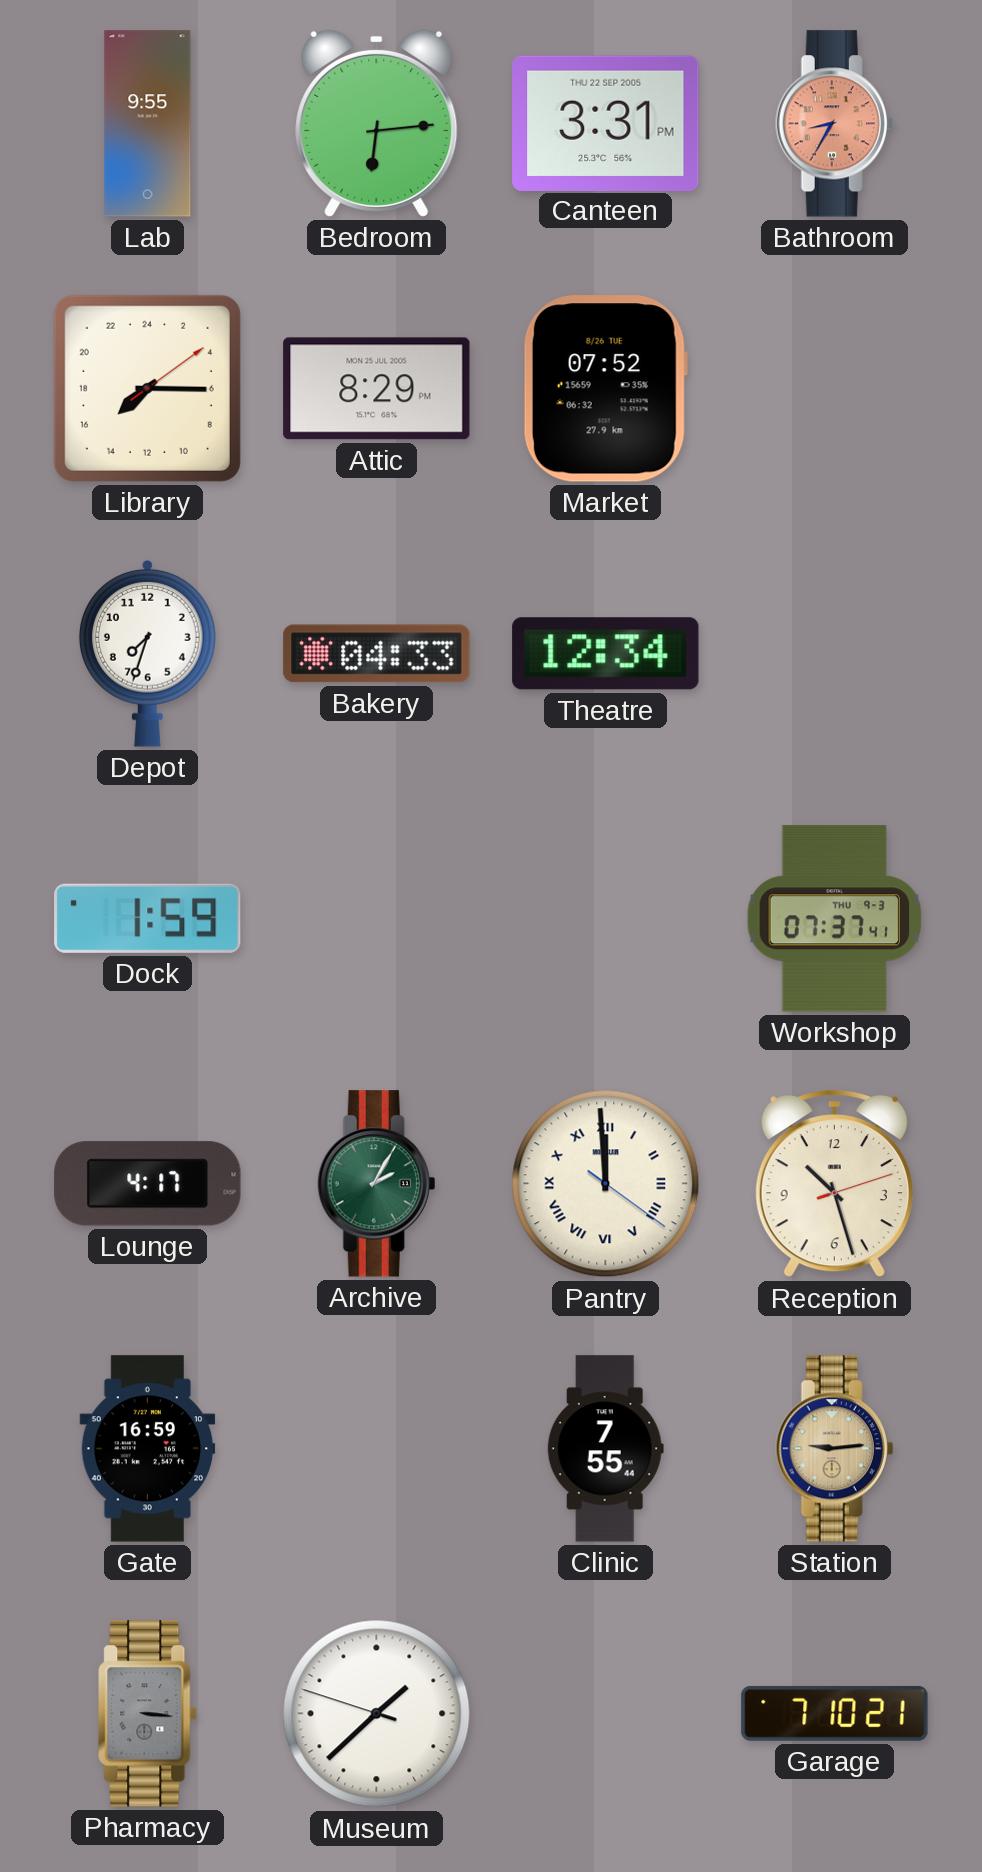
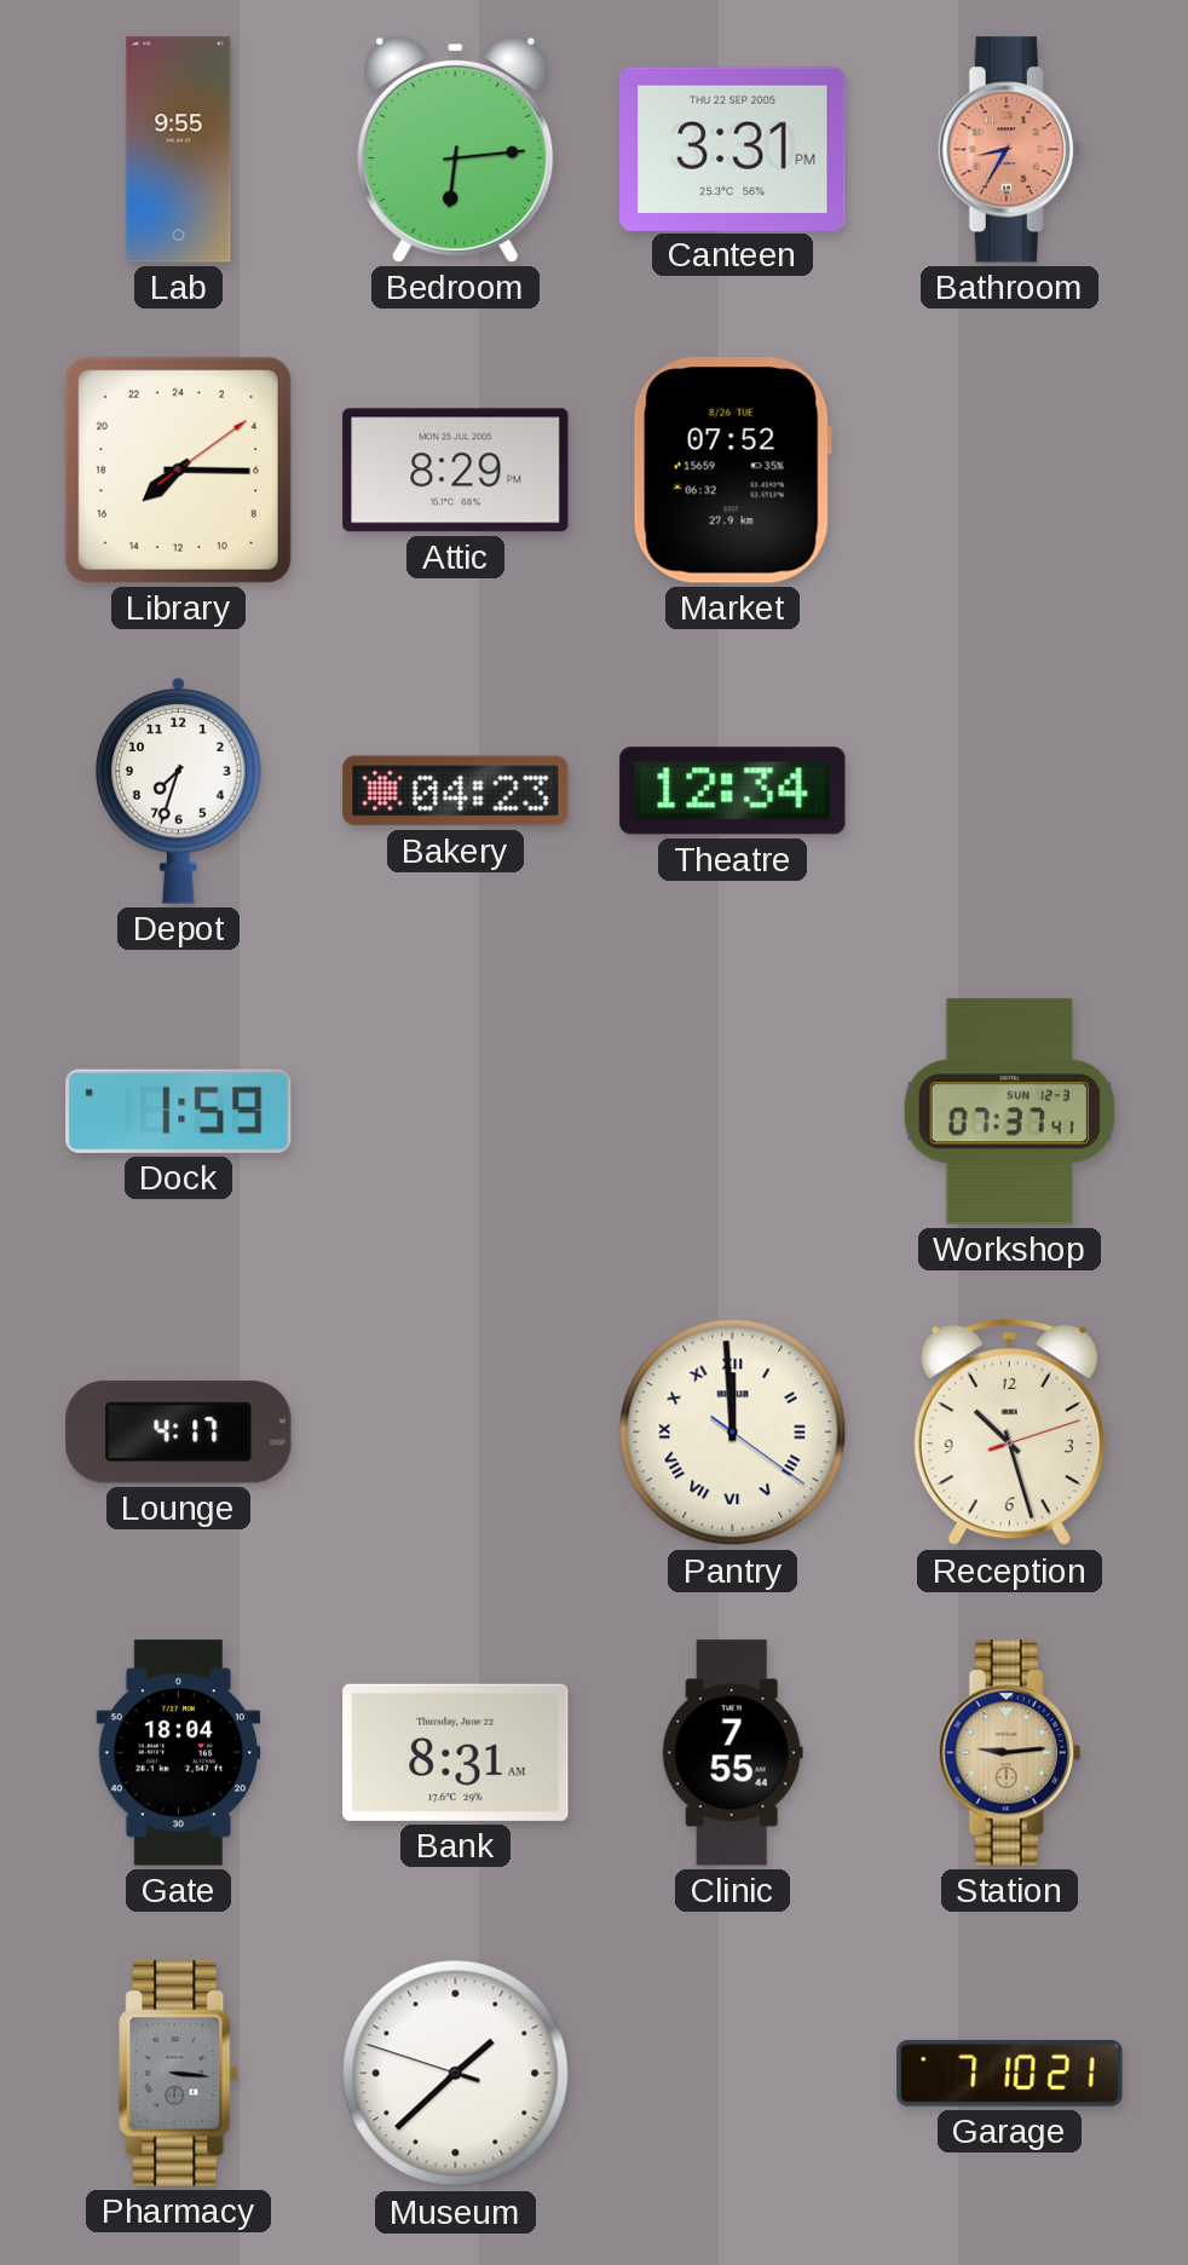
Bakery: 04:33 -> 04:23 (456, 791)
Workshop date: THU 9-3 -> SUN 12-3 (1010, 1112)
Archive: 2:05 -> none (377, 1184)
Gate: 16:59 -> 18:04 (179, 1753)
Bank: none -> 8:31 (456, 1752)
